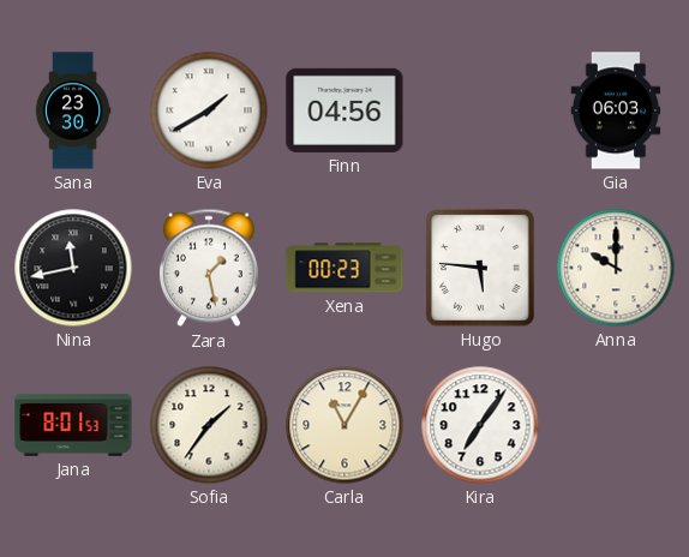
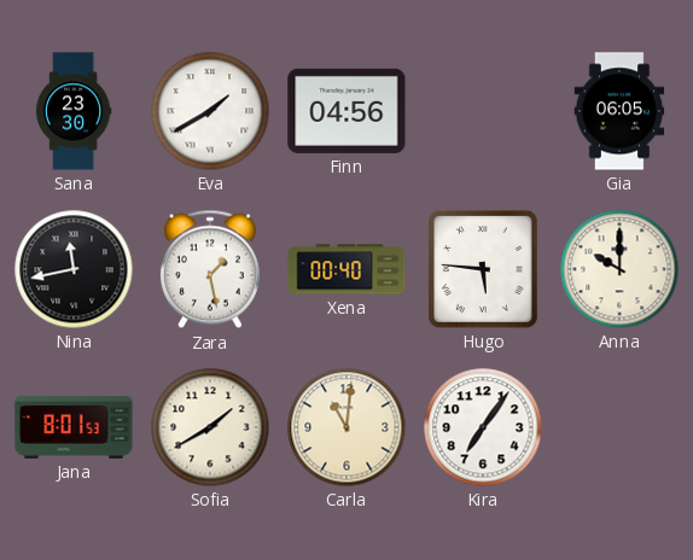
Gia: 06:03 -> 06:05 (619, 111)
Xena: 00:23 -> 00:40 (346, 269)
Sofia: 1:36 -> 1:40 (210, 427)
Carla: 11:05 -> 11:01 (346, 427)
